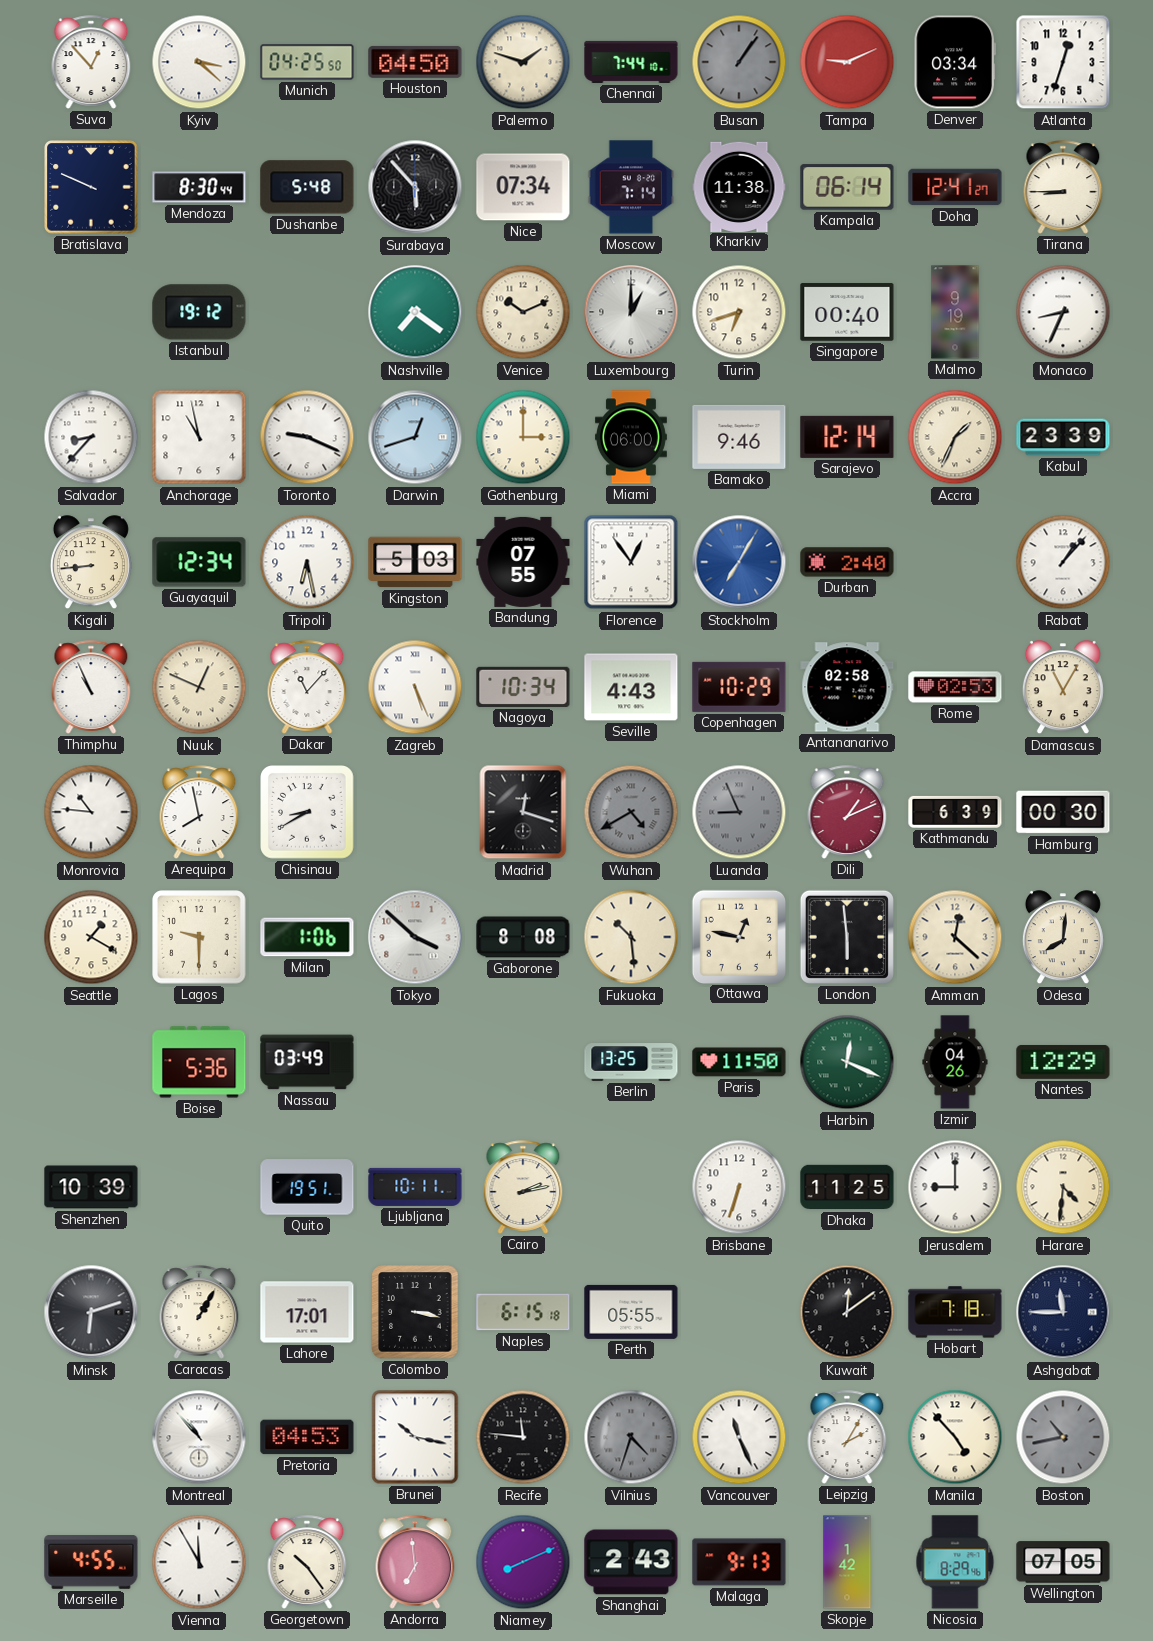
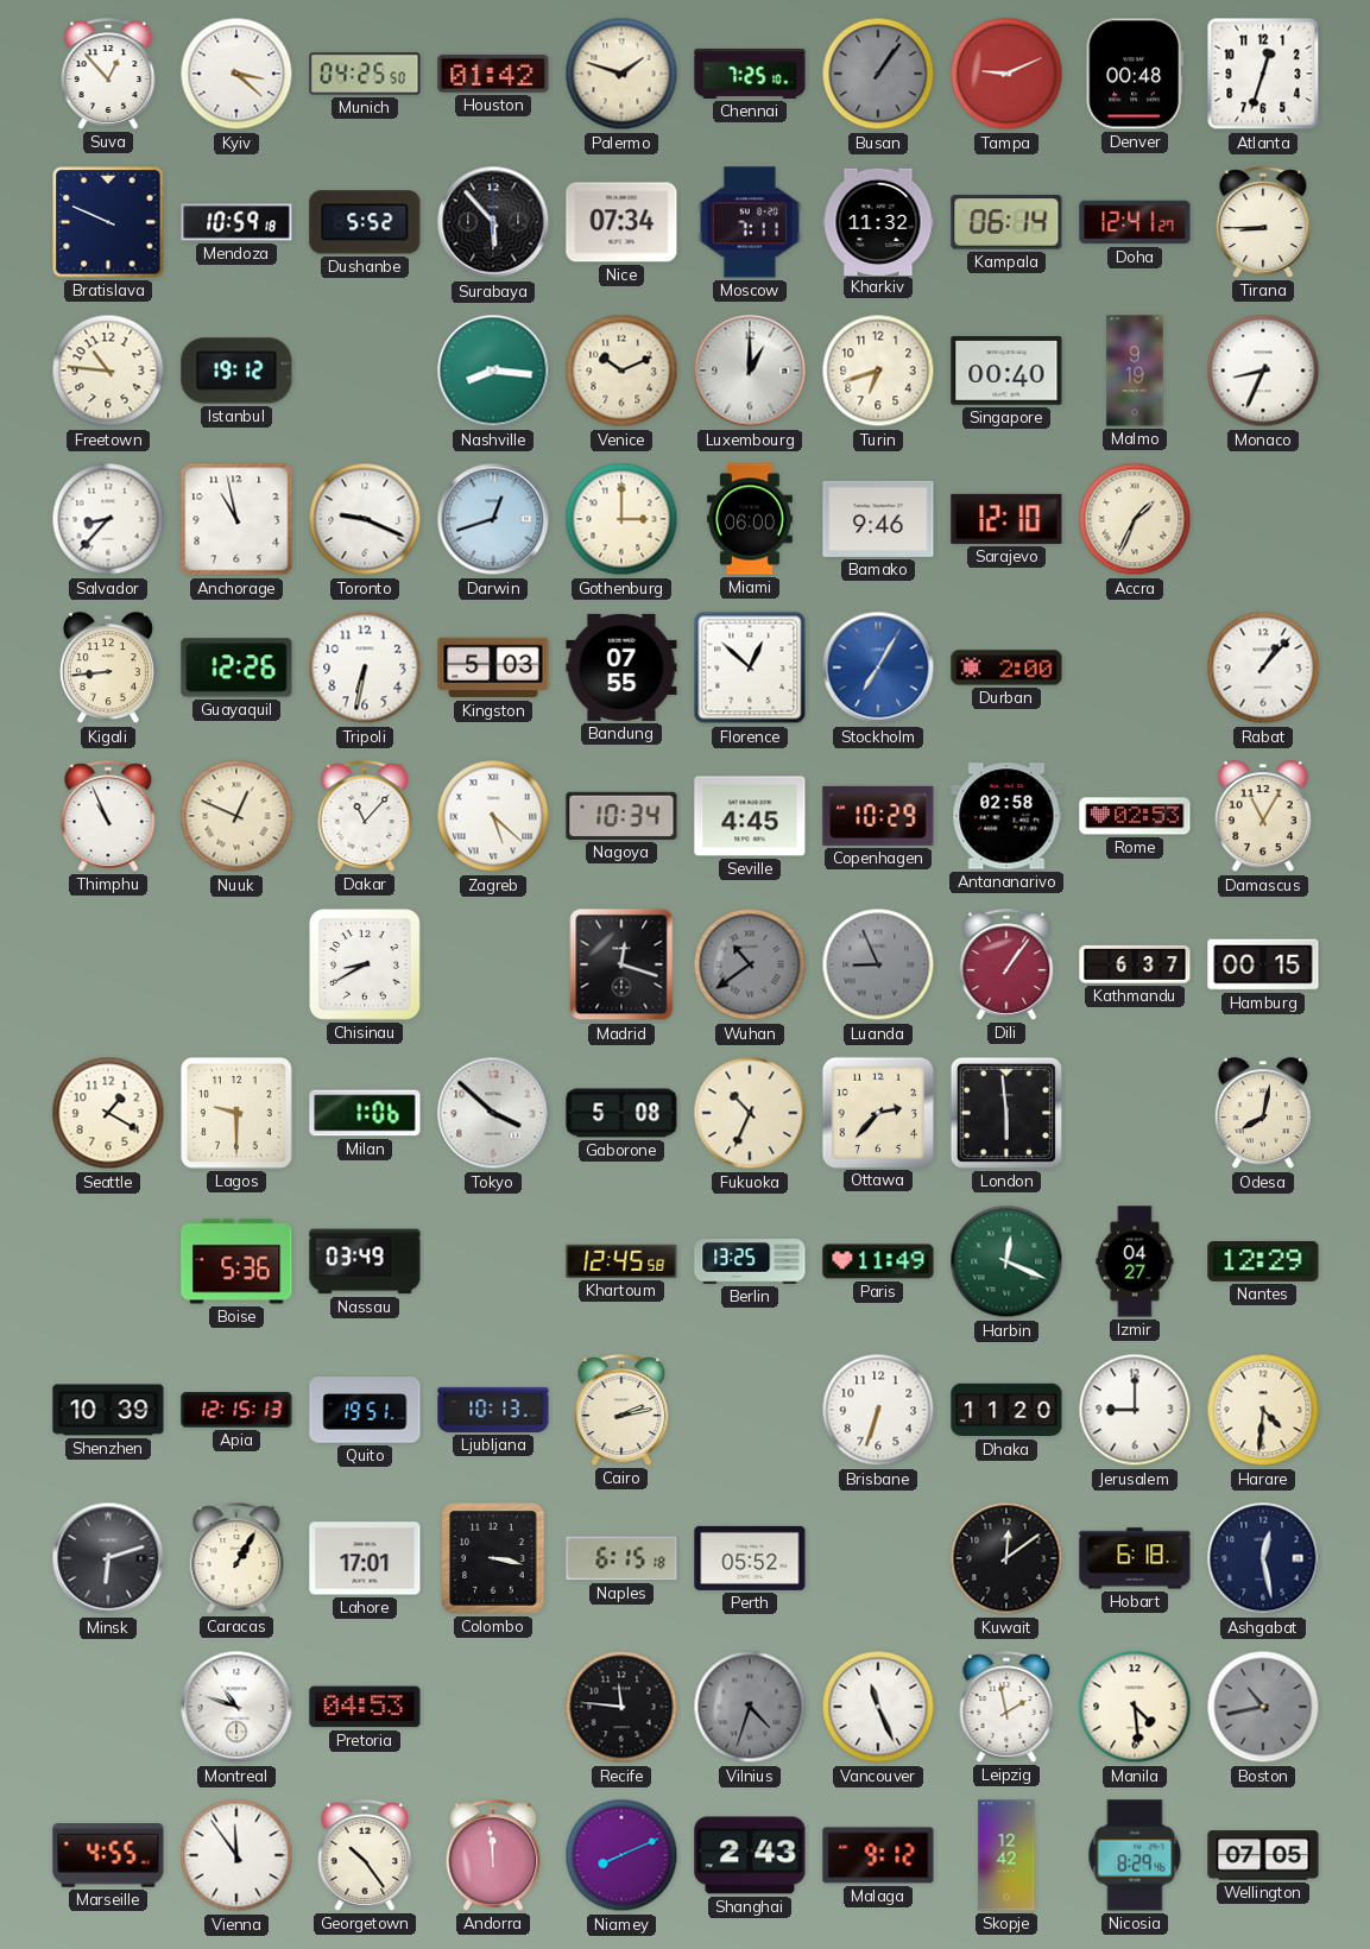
Houston: 04:50 -> 01:42 (493, 74)
Chennai: 7:44 -> 7:25 (750, 74)
Denver: 03:34 -> 00:48 (1135, 74)
Mendoza: 8:30 -> 10:59 (236, 222)
Dushanbe: 5:48 -> 5:52 (365, 222)
Moscow: 7:14 -> 7:11 (750, 222)
Kharkiv: 11:38 -> 11:32 (878, 221)
Freetown: none -> 10:46 (108, 371)
Nashville: 7:21 -> 8:16 (493, 371)
Sarajevo: 12:14 -> 12:10 (1006, 519)
Kabul: 23:39 -> none (1063, 437)
Guayaquil: 12:34 -> 12:26 (236, 667)
Tripoli: 6:28 -> 6:32 (365, 667)
Florence: 12:54 -> 12:52 (750, 667)
Durban: 2:40 -> 2:00 (1006, 667)
Zagreb: 5:26 -> 5:22 (493, 816)
Seville: 4:43 -> 4:45 (750, 816)
Monrovia: 10:46 -> none (91, 812)
Arequipa: 7:58 -> none (199, 812)
Wuhan: 4:40 -> 10:39 (750, 964)
Dili: 1:11 -> 1:06 (1006, 964)
Kathmandu: 6:39 -> 6:37 (1135, 964)
Hamburg: 00:30 -> 00:15 (1263, 964)
Gaborone: 8:08 -> 5:08 (621, 1113)
Fukuoka: 10:29 -> 10:34 (750, 1113)
Ottawa: 12:47 -> 2:37 (877, 1112)
Amman: 12:22 -> none (955, 937)
Odesa: 8:01 -> 8:02 (1263, 1114)
Khartoum: none -> 12:45 (621, 1261)
Paris: 11:50 -> 11:49 (878, 1261)
Izmir: 04:26 -> 04:27 (1135, 1261)
Apia: none -> 12:15 (236, 1410)
Ljubljana: 10:11 -> 10:13 (493, 1410)
Dhaka: 11:25 -> 11:20 (1006, 1410)
Perth: 05:55 -> 05:52 (750, 1558)
Hobart: 7:18 -> 6:18 (1135, 1558)
Ashgabat: 11:45 -> 12:28 (1263, 1558)
Montreal: 10:53 -> 10:48 (236, 1707)
Brunei: 10:17 -> none (415, 1437)
Leipzig: 2:05 -> 1:58 (1006, 1707)
Manila: 4:53 -> 4:29 (1135, 1707)
Vienna: 11:55 -> 11:54 (236, 1855)
Andorra: 6:59 -> 11:59 (493, 1855)
Malaga: 9:13 -> 9:12 (878, 1855)
Skopje: 1:42 -> 12:42 (1006, 1855)
